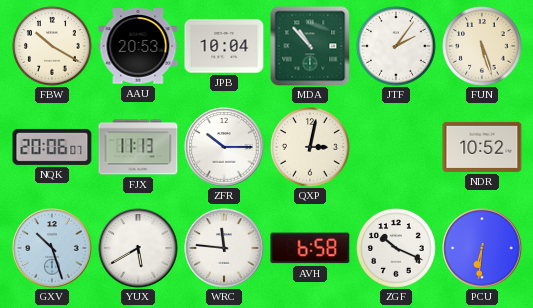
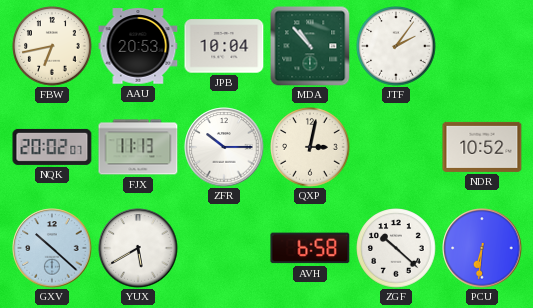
FBW: 10:20 -> 6:43 (52, 46)
FUN: 5:27 -> none (482, 46)
NQK: 20:06 -> 20:02 (52, 147)
GXV: 10:27 -> 10:22 (52, 248)
WRC: 11:46 -> none (224, 248)
ZGF: 10:19 -> 10:22 (396, 248)
